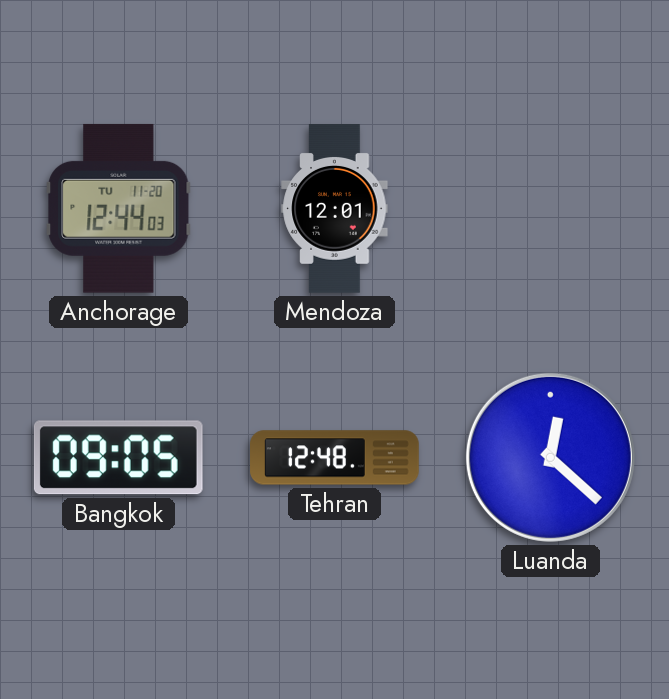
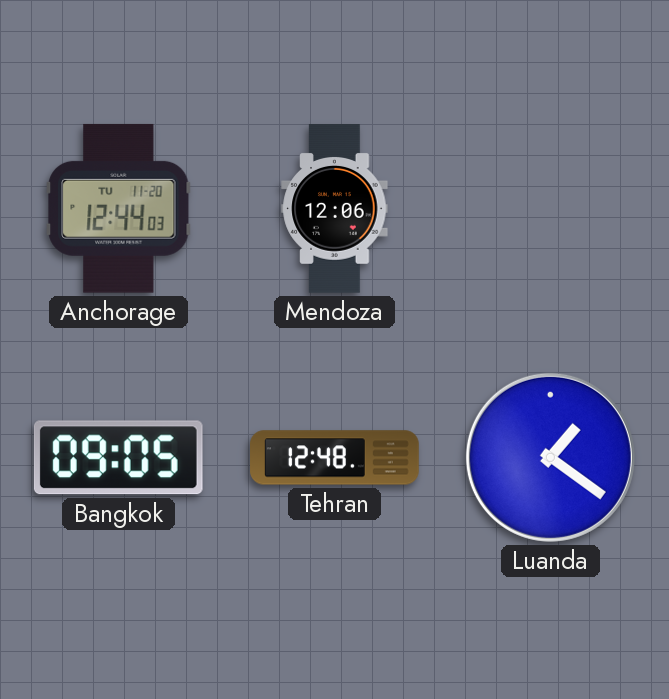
Mendoza: 12:01 -> 12:06 (335, 209)
Luanda: 12:22 -> 1:21 (550, 457)
